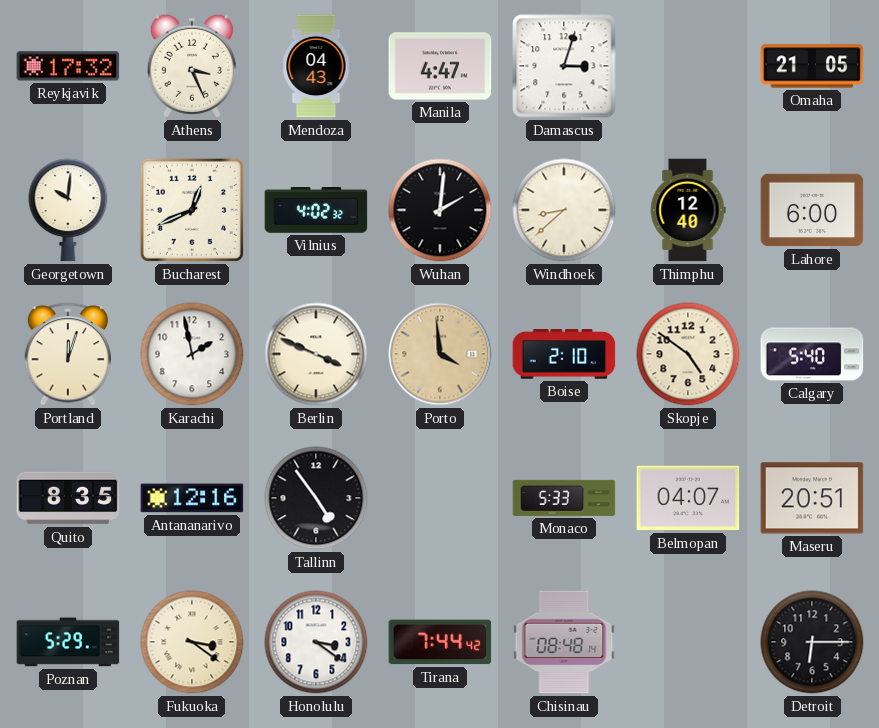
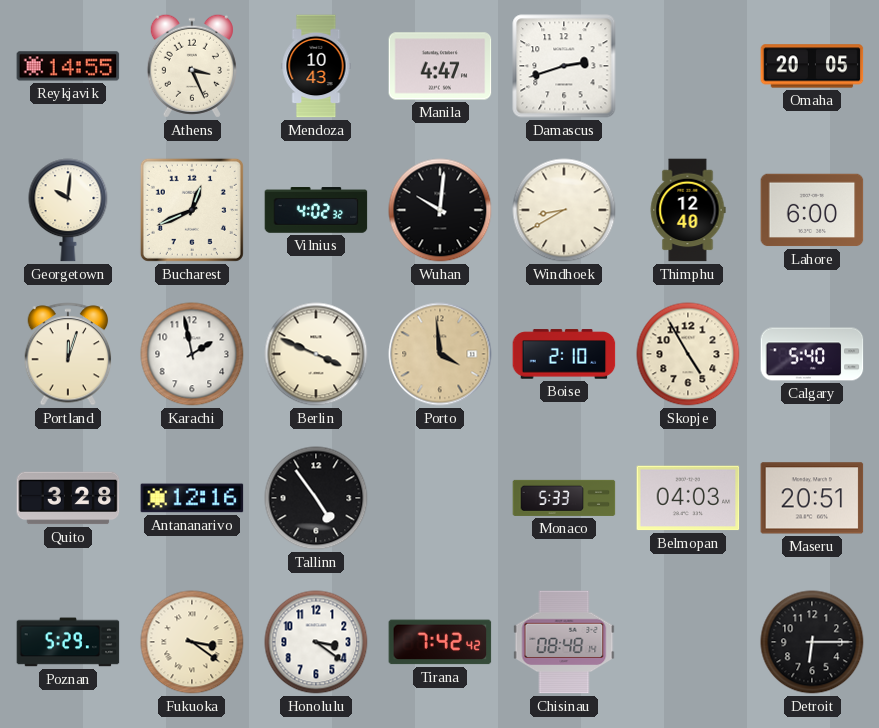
Reykjavik: 17:32 -> 14:55 (68, 66)
Mendoza: 04:43 -> 10:43 (316, 66)
Damascus: 3:03 -> 2:42 (564, 66)
Omaha: 21:05 -> 20:05 (812, 66)
Wuhan: 2:01 -> 10:01 (440, 210)
Windhoek: 8:38 -> 8:40 (564, 210)
Skopje: 4:51 -> 4:55 (688, 354)
Quito: 8:35 -> 3:28 (68, 498)
Belmopan: 04:07 -> 04:03 (688, 498)
Tirana: 7:44 -> 7:42 (440, 642)
